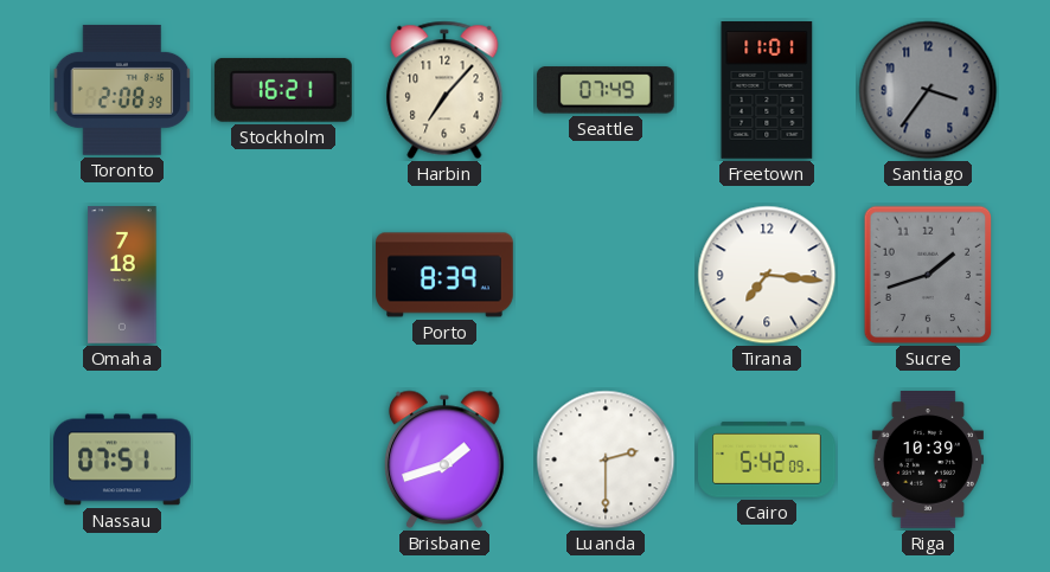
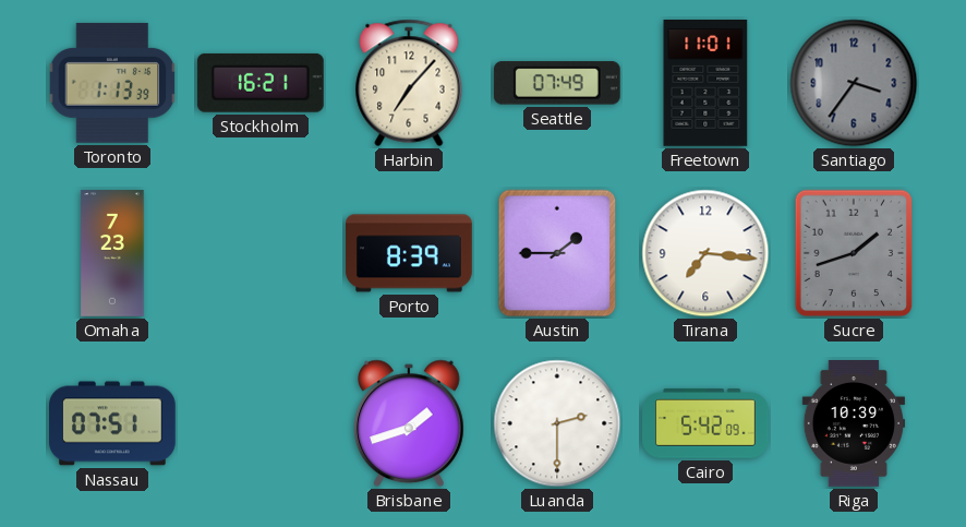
Toronto: 2:08 -> 1:13 (112, 83)
Omaha: 7:18 -> 7:23 (112, 253)
Austin: none -> 1:45 (557, 253)
